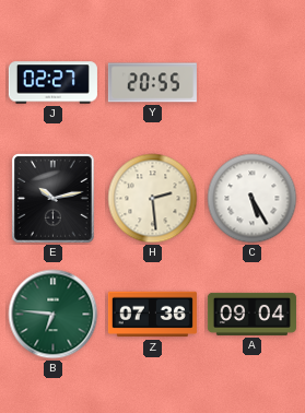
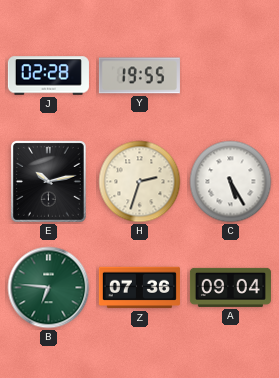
J: 02:27 -> 02:28 (48, 76)
Y: 20:55 -> 19:55 (139, 76)
H: 2:29 -> 2:33 (140, 182)
